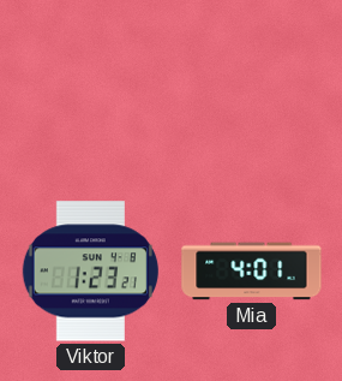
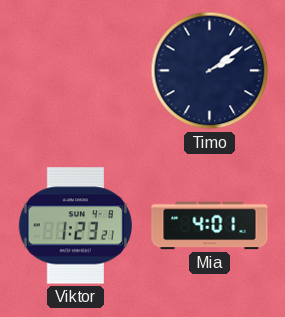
Timo: none -> 2:09 (210, 71)
